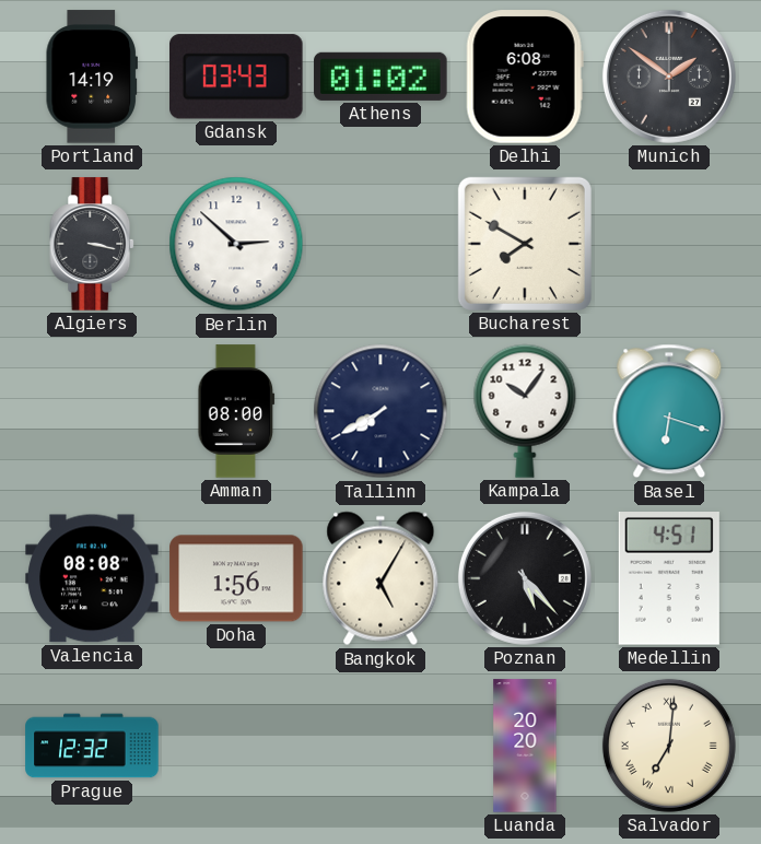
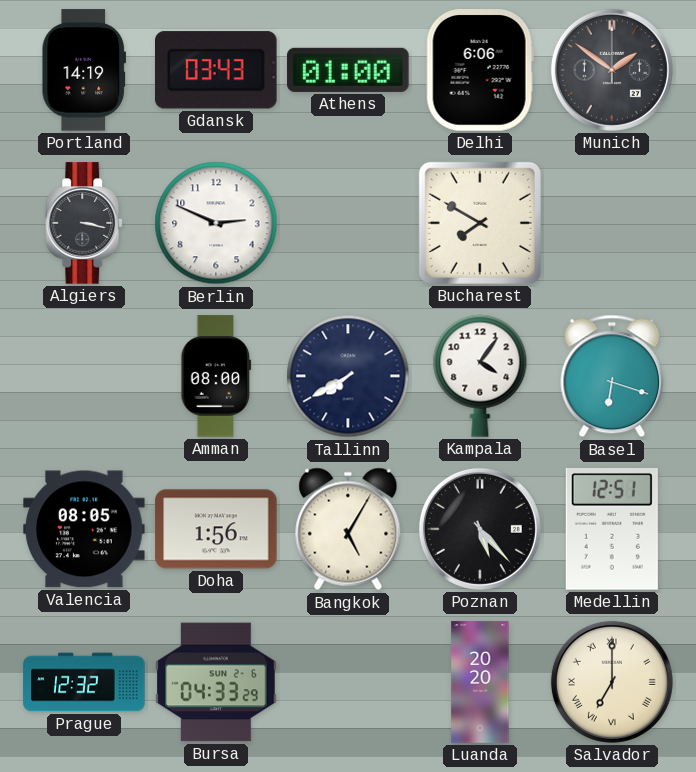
Athens: 01:02 -> 01:00 (348, 70)
Delhi: 6:08 -> 6:06 (480, 70)
Berlin: 2:52 -> 2:49 (216, 223)
Kampala: 10:06 -> 4:06 (480, 376)
Valencia: 08:08 -> 08:05 (84, 529)
Medellin: 4:51 -> 12:51 (612, 530)
Bursa: none -> 04:33 (216, 682)
Salvador: 7:01 -> 7:00 (612, 682)
